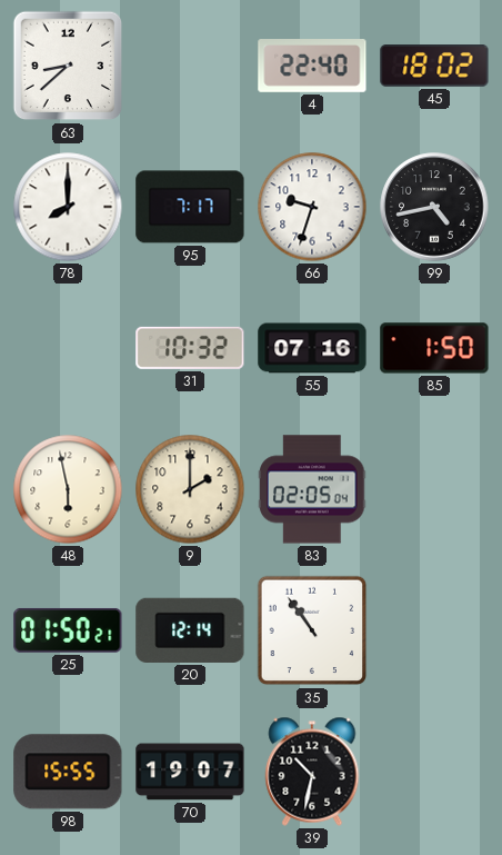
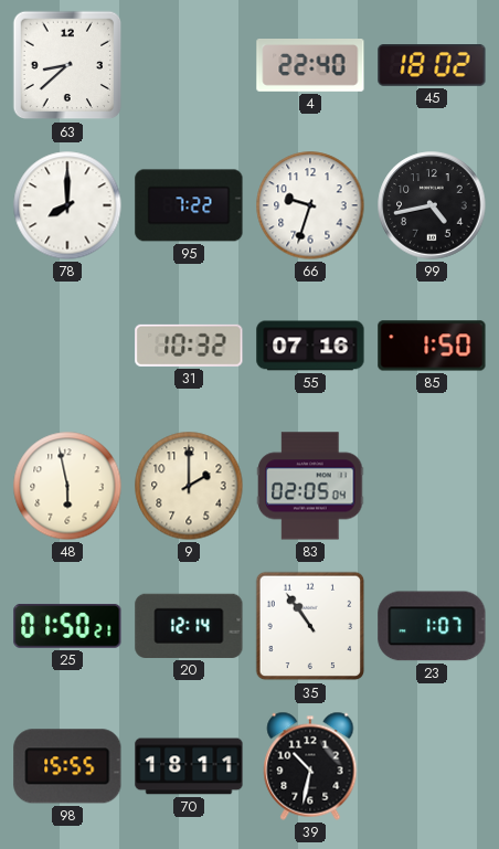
95: 7:17 -> 7:22 (189, 205)
23: none -> 1:07 (432, 626)
70: 19:07 -> 18:11 (189, 766)
